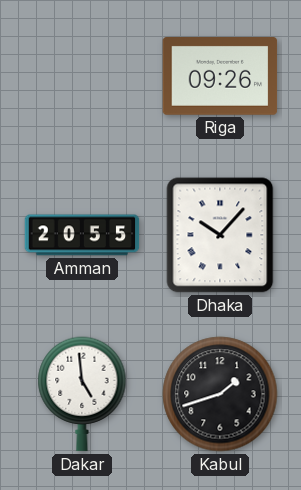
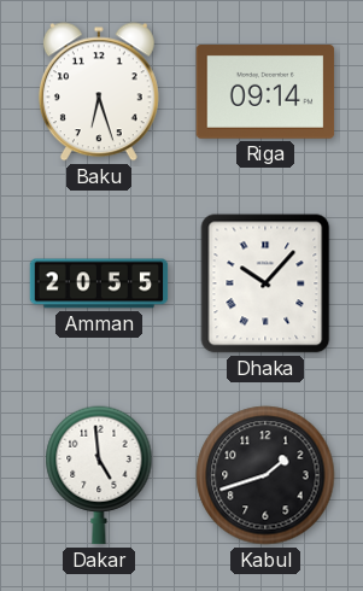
Baku: none -> 6:27 (99, 92)
Riga: 09:26 -> 09:14 (265, 93)
